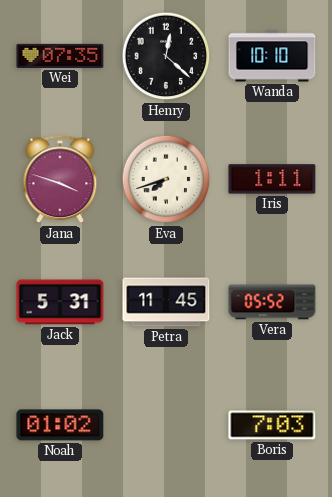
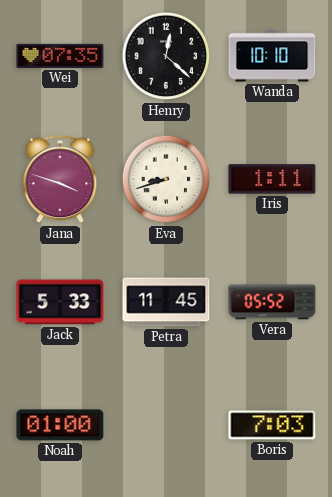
Eva: 7:42 -> 8:42 (166, 179)
Jack: 5:31 -> 5:33 (60, 302)
Noah: 01:02 -> 01:00 (60, 425)
